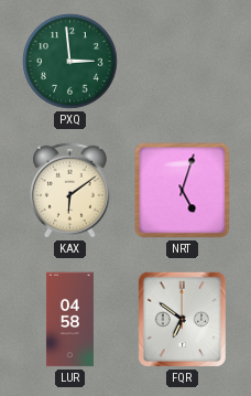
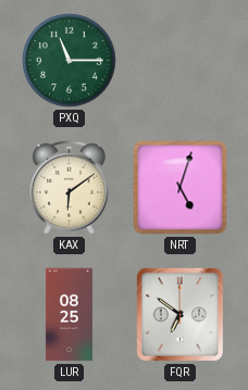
PXQ: 2:59 -> 11:15 (70, 61)
LUR: 04:58 -> 08:25 (69, 315)
